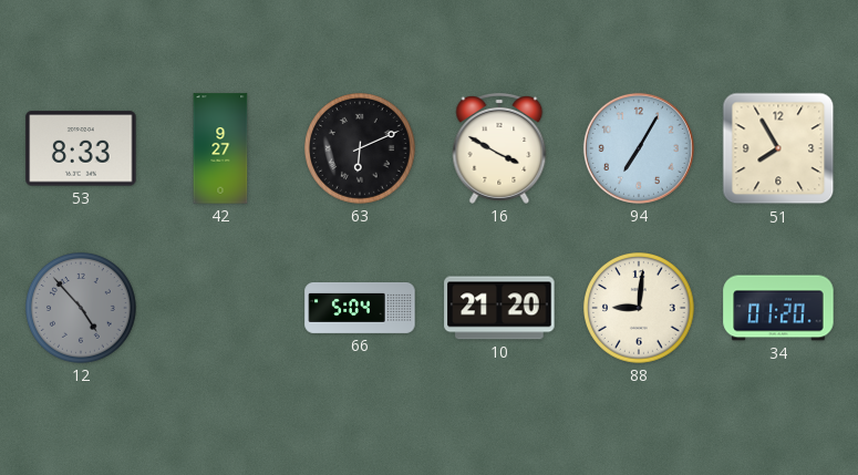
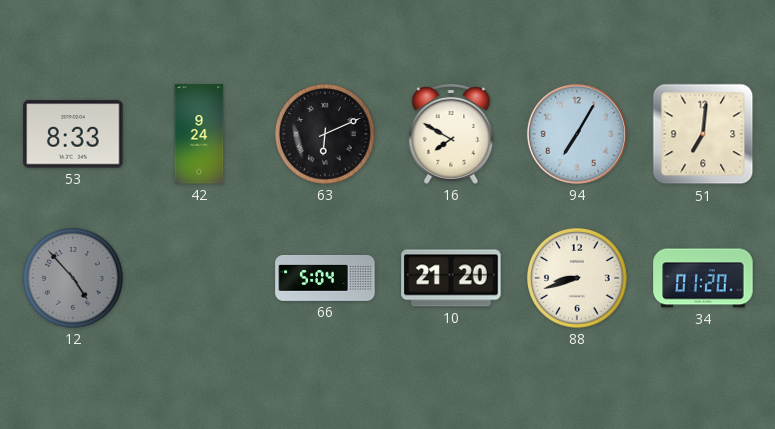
42: 9:27 -> 9:24 (199, 134)
16: 3:50 -> 7:50 (451, 134)
51: 7:55 -> 7:01 (703, 134)
88: 9:01 -> 8:42 (578, 279)
